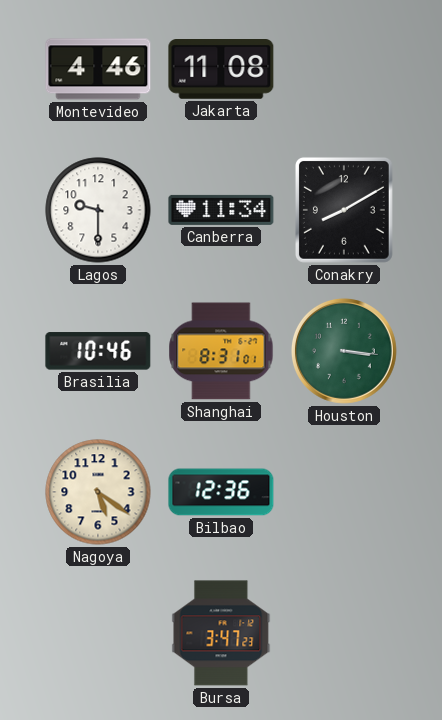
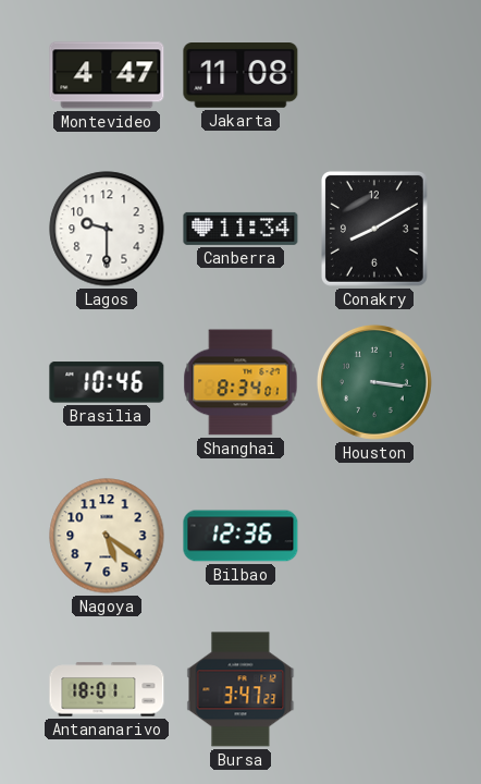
Montevideo: 4:46 -> 4:47 (107, 75)
Shanghai: 8:31 -> 8:34 (240, 382)
Antananarivo: none -> 18:01 (107, 689)
